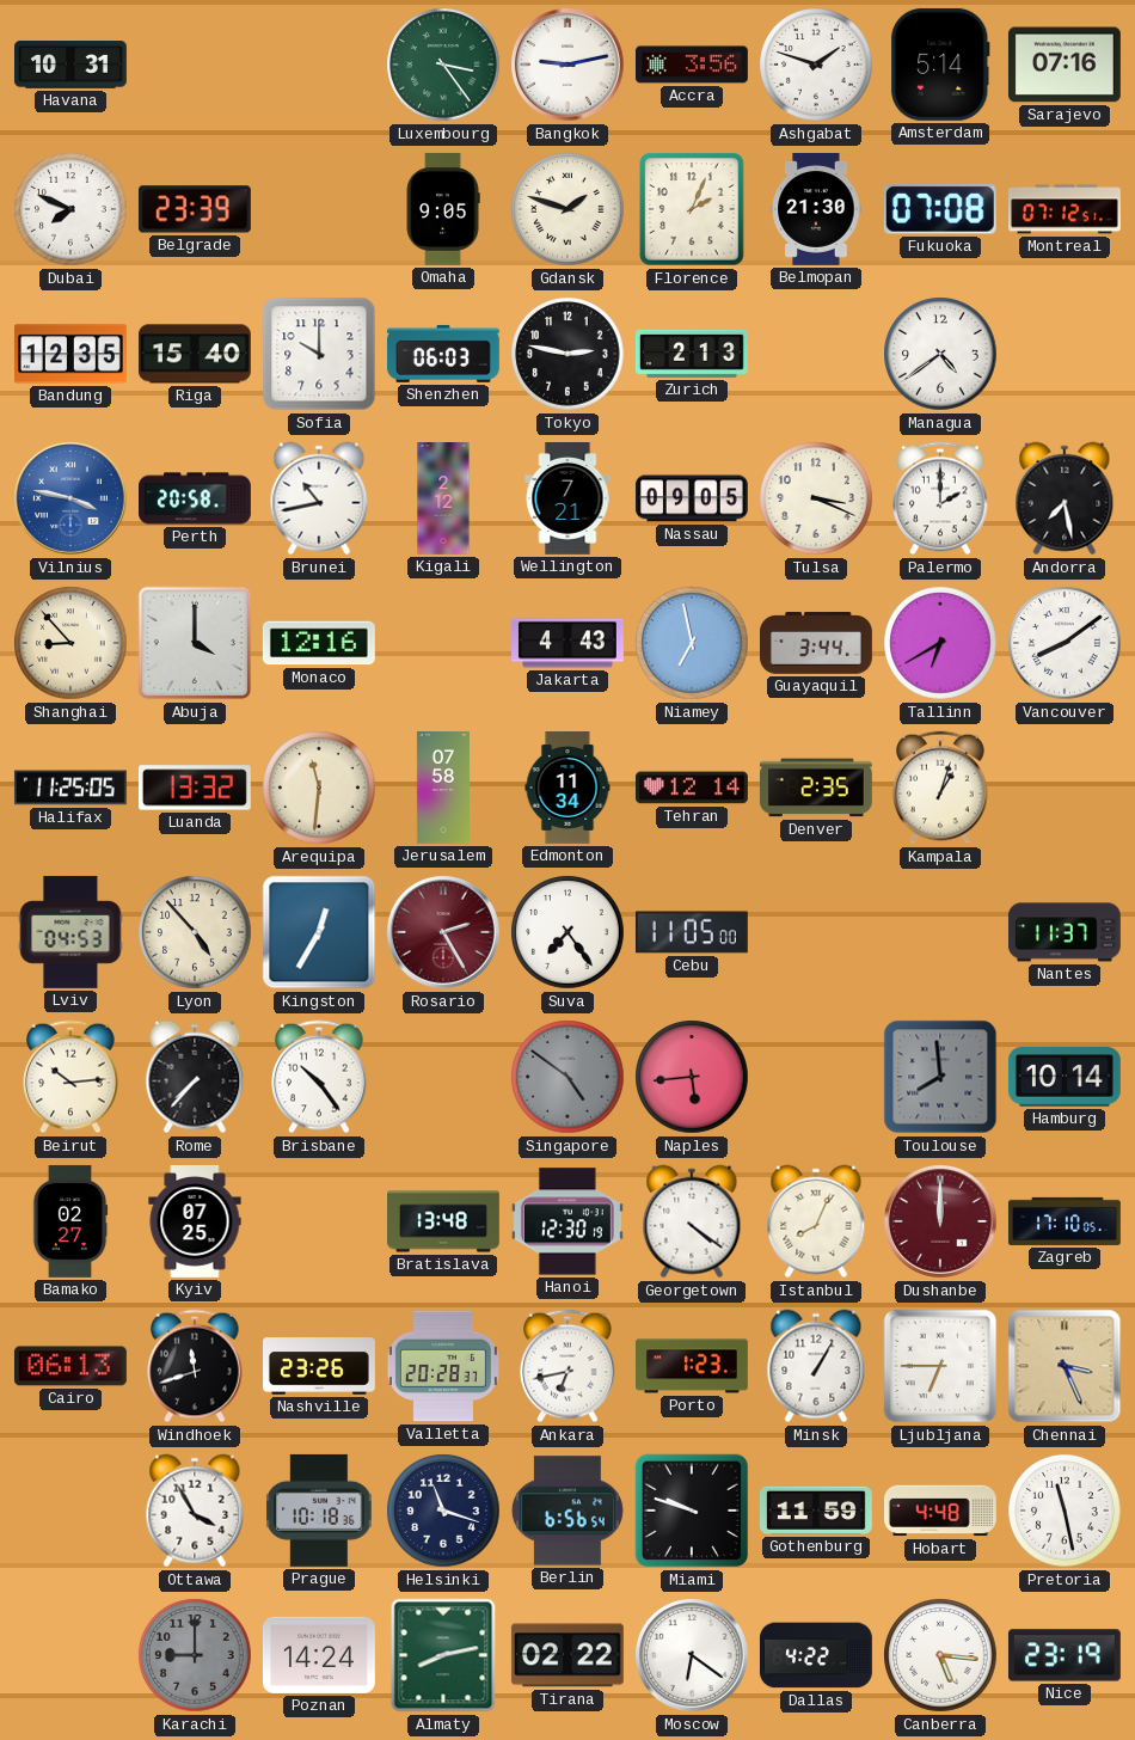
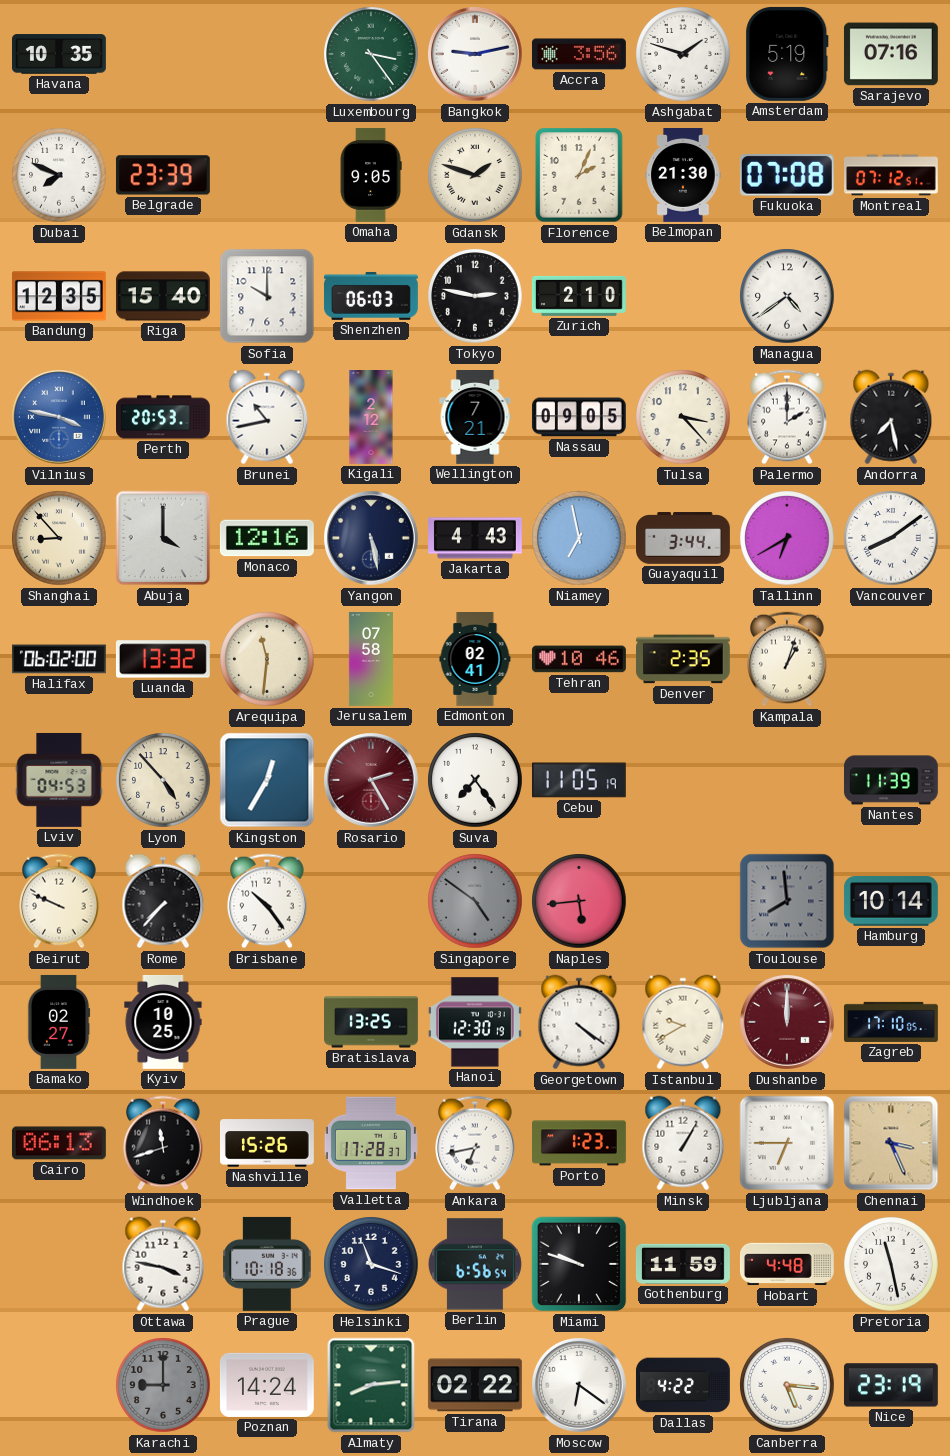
Havana: 10:31 -> 10:35 (60, 54)
Amsterdam: 5:14 -> 5:19 (787, 54)
Zurich: 2:13 -> 2:10 (579, 296)
Perth: 20:58 -> 20:53 (164, 417)
Tulsa: 3:19 -> 3:23 (683, 417)
Yangon: none -> 5:28 (372, 539)
Halifax: 11:25 -> 06:02 (59, 659)
Edmonton: 11:34 -> 02:41 (475, 660)
Tehran: 12:14 -> 10:46 (579, 659)
Cebu: 11:05:00 -> 11:05:19 (579, 780)
Nantes: 11:37 -> 11:39 (891, 780)
Beirut: 10:14 -> 9:49 (59, 901)
Kyiv: 07:25 -> 10:25 (163, 1023)
Bratislava: 13:48 -> 13:25 (372, 1022)
Istanbul: 8:04 -> 9:40 (683, 1022)
Nashville: 23:26 -> 15:26 (268, 1143)
Valletta: 20:28 -> 17:28 (371, 1143)
Ottawa: 3:55 -> 3:47 (163, 1264)
Almaty: 8:13 -> 8:14 (371, 1385)
